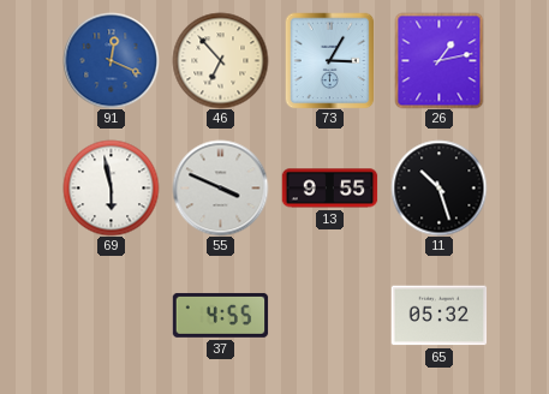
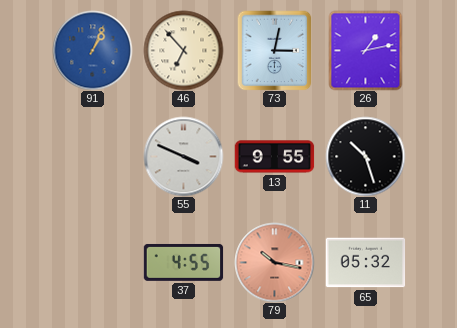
91: 12:19 -> 1:04 (92, 50)
73: 3:05 -> 3:02 (275, 50)
69: 5:58 -> none (111, 187)
79: none -> 10:17 (274, 262)
